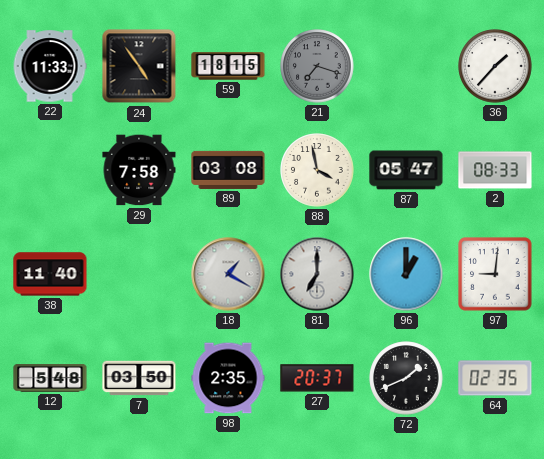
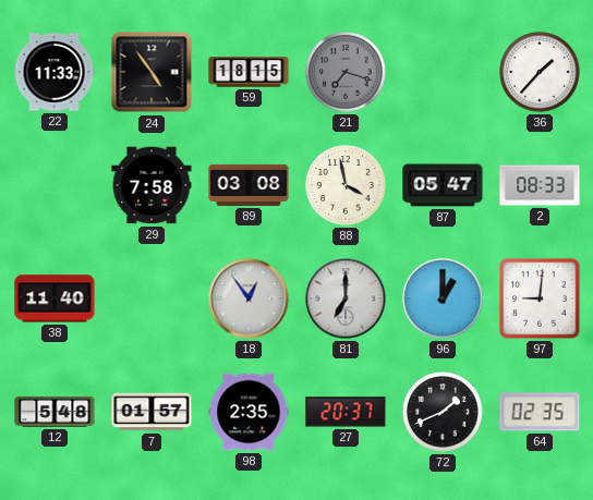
18: 1:20 -> 12:54 (249, 298)
7: 03:50 -> 01:57 (152, 412)
